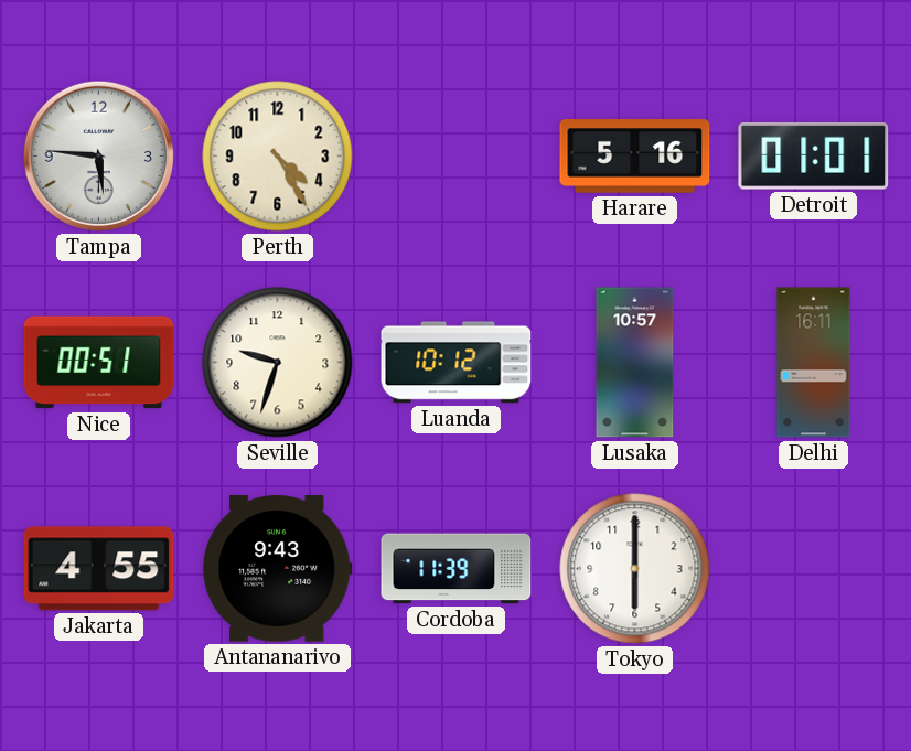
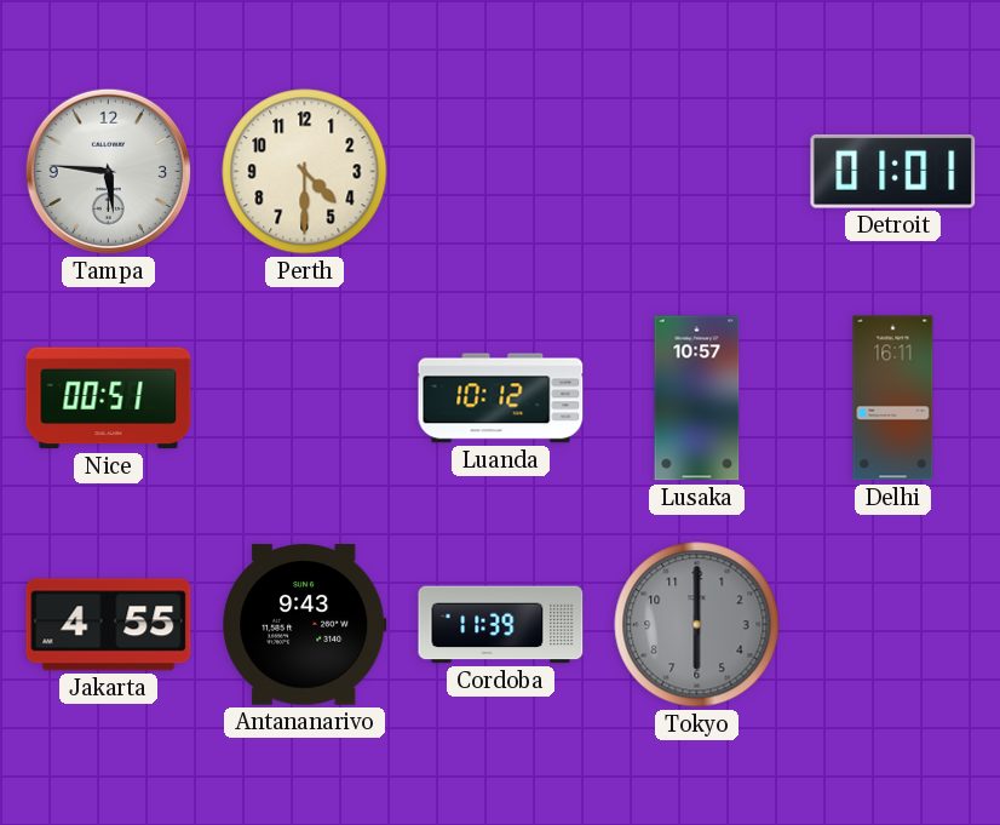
Perth: 4:25 -> 4:30 (305, 172)
Harare: 5:16 -> none (635, 157)
Seville: 9:33 -> none (278, 363)
Tokyo dial: white -> grey (697, 625)
